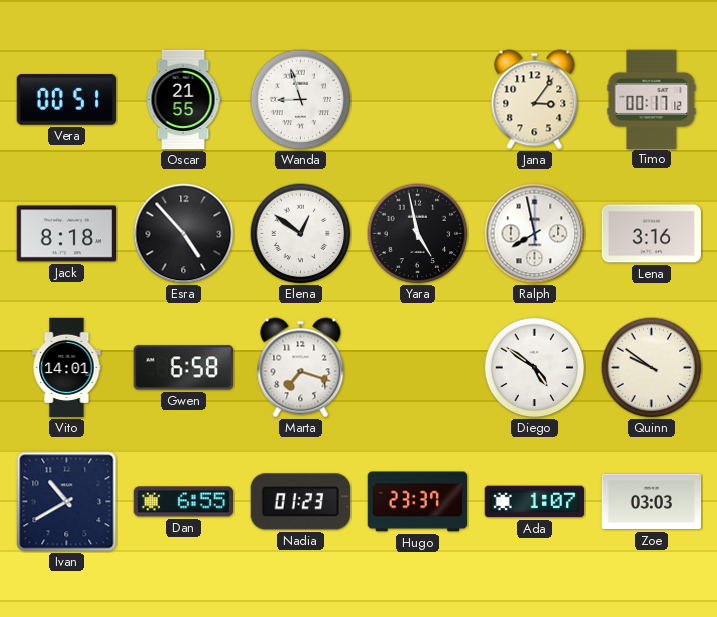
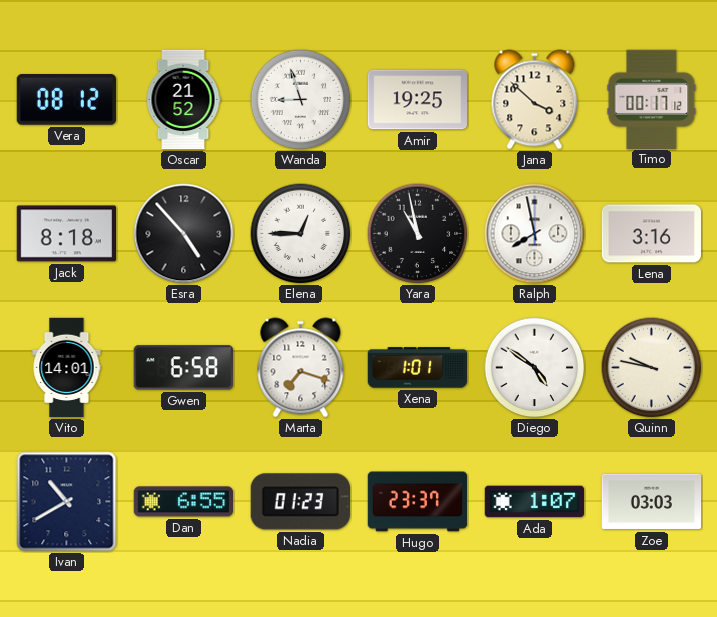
Vera: 00:51 -> 08:12 (66, 100)
Oscar: 21:55 -> 21:52 (183, 100)
Amir: none -> 19:25 (418, 100)
Jana: 3:06 -> 3:52 (535, 100)
Elena: 12:51 -> 12:45 (301, 234)
Yara: 4:58 -> 10:58 (418, 234)
Xena: none -> 1:01 (418, 368)
Quinn: 9:51 -> 9:47 (652, 368)
